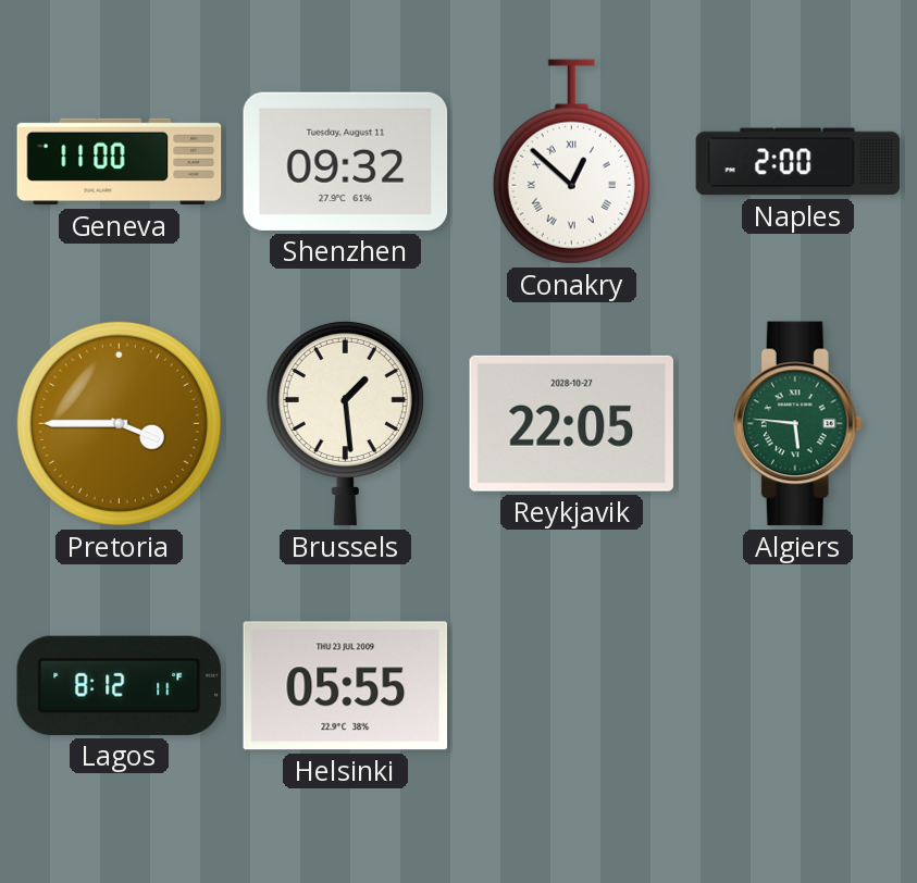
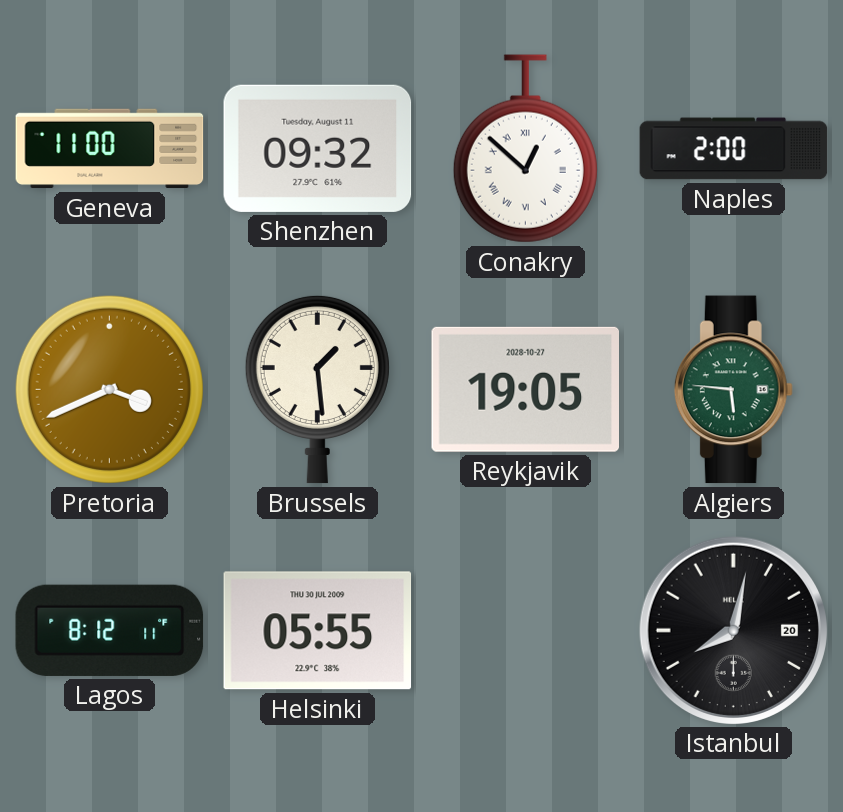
Pretoria: 3:45 -> 3:41 (109, 389)
Reykjavik: 22:05 -> 19:05 (525, 389)
Helsinki date: THU 23 JUL 2009 -> THU 30 JUL 2009 (318, 631)
Istanbul: none -> 8:02 (733, 630)
